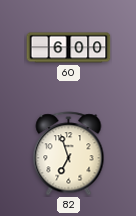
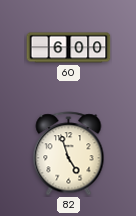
82: 6:57 -> 4:57 (69, 154)
